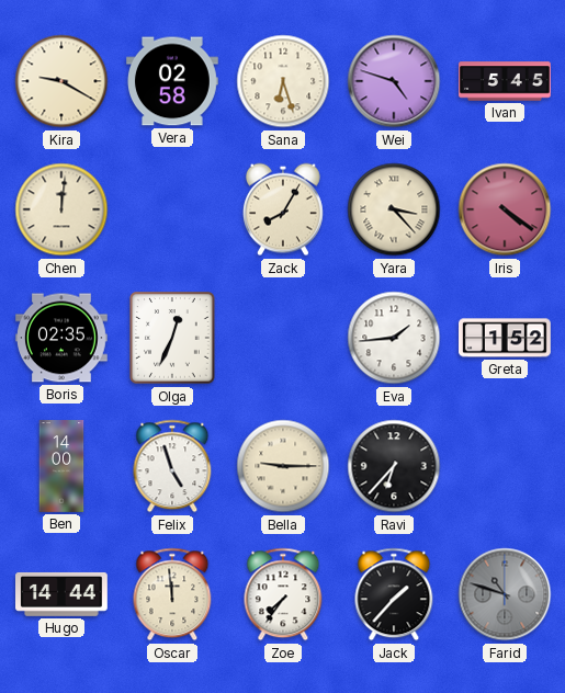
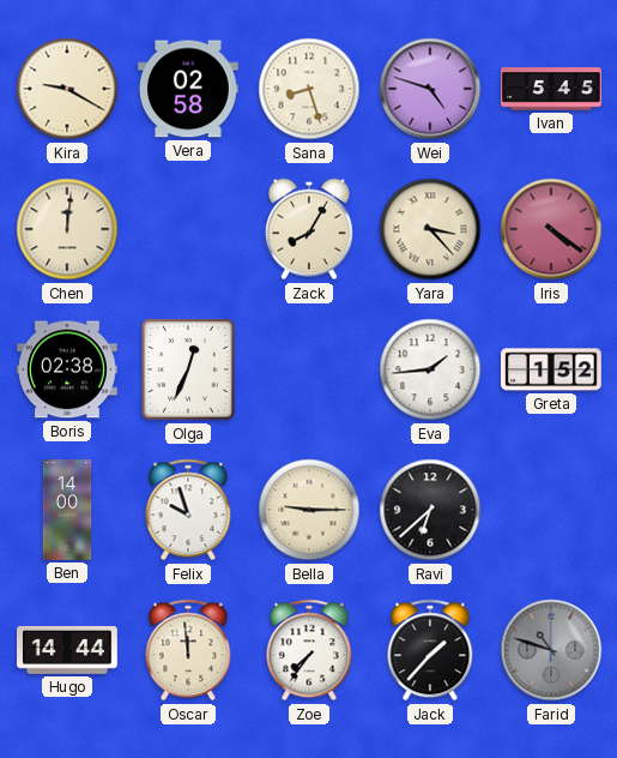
Sana: 6:27 -> 8:27 (309, 89)
Boris: 02:35 -> 02:38 (68, 369)
Felix: 4:57 -> 9:57 (188, 510)
Ravi: 6:37 -> 6:38 (430, 510)
